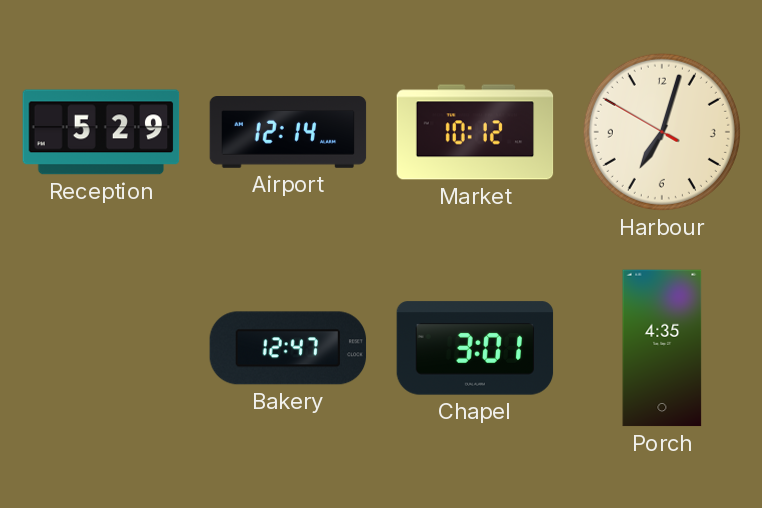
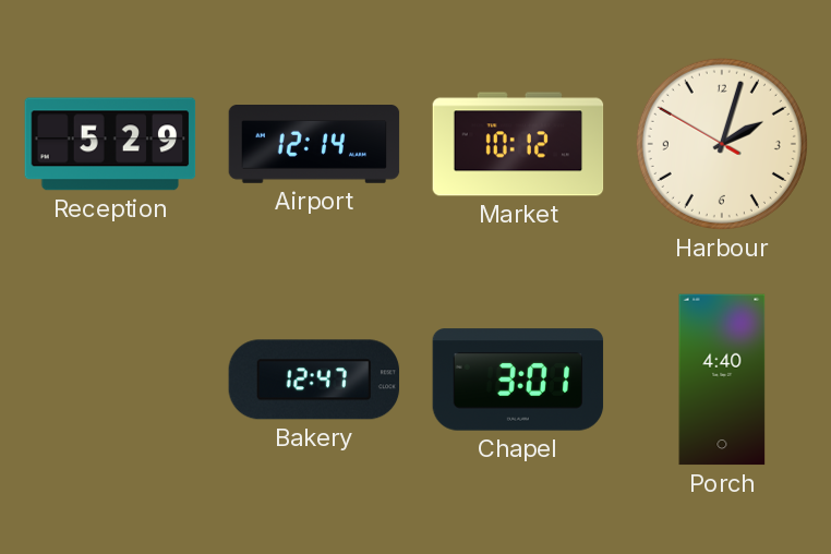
Harbour: 7:02 -> 2:02 (722, 144)
Porch: 4:35 -> 4:40 (722, 380)
